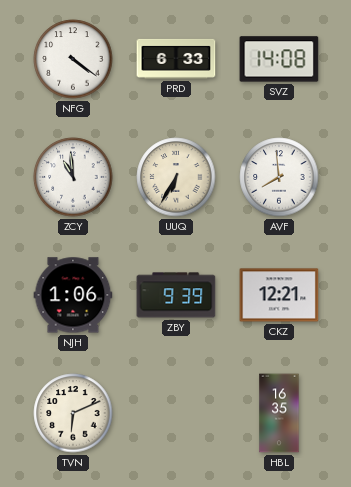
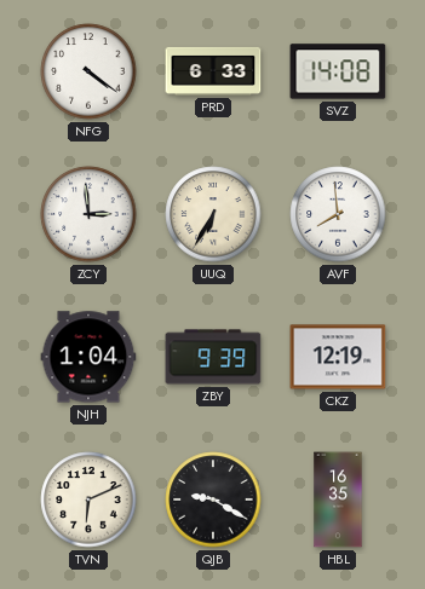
ZCY: 10:59 -> 2:59 (88, 214)
NJH: 1:06 -> 1:04 (88, 357)
CKZ: 12:21 -> 12:19 (338, 357)
QJB: none -> 9:20 (213, 500)
